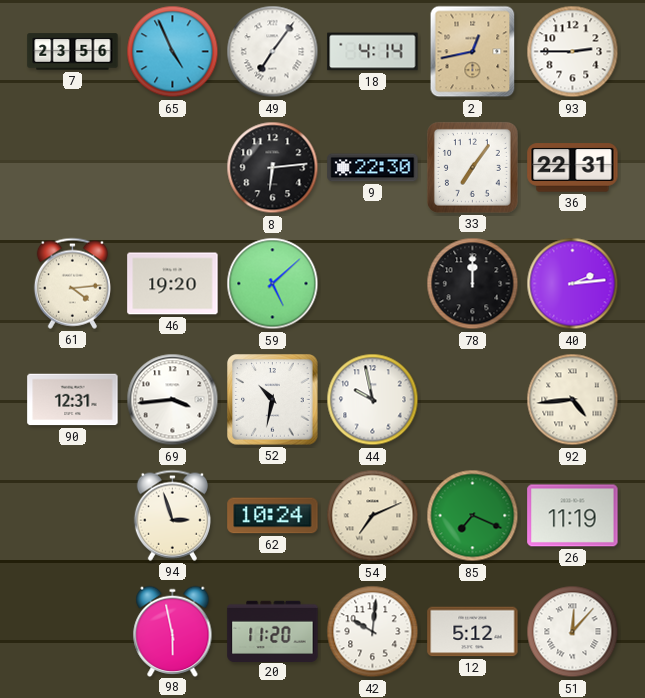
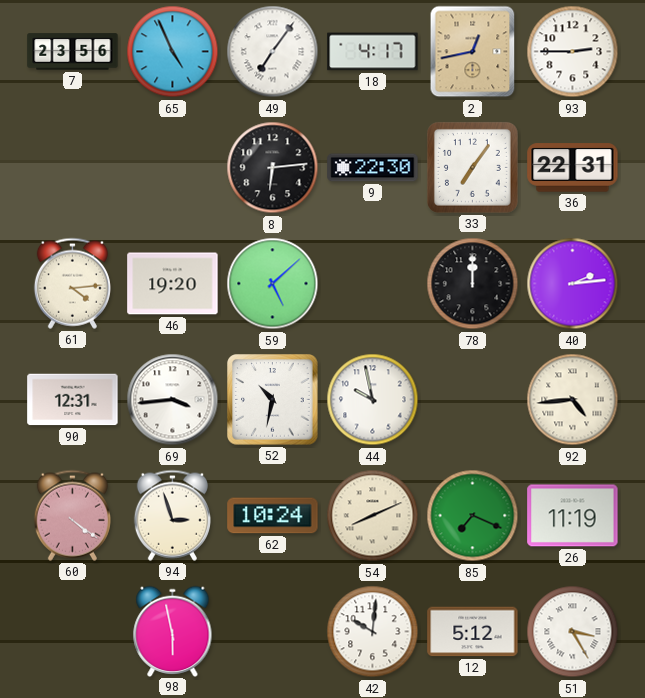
18: 4:14 -> 4:17 (373, 52)
60: none -> 4:21 (72, 515)
54: 7:11 -> 8:11 (373, 516)
20: 11:20 -> none (273, 631)
51: 12:07 -> 3:25 (573, 632)
